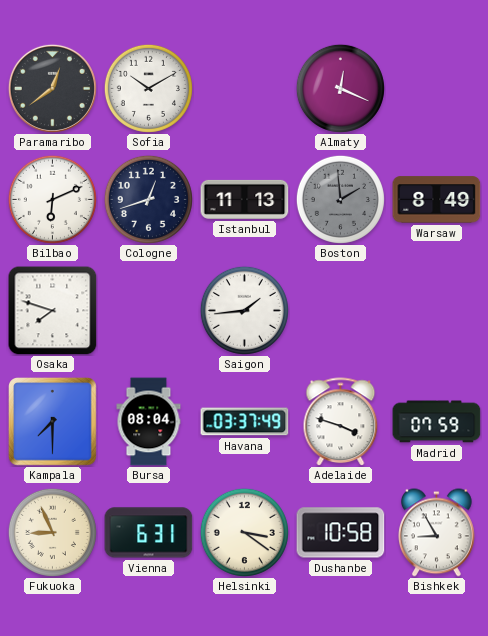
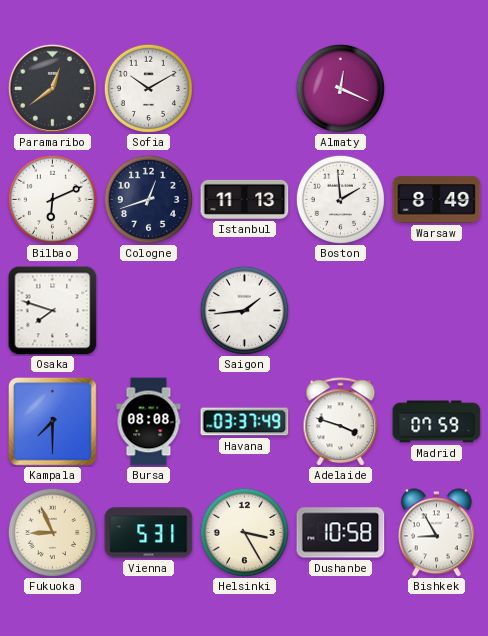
Boston dial: grey -> white (340, 199)
Bursa: 08:04 -> 08:08 (149, 422)
Vienna: 6:31 -> 5:31 (149, 533)
Helsinki: 3:21 -> 3:25 (244, 532)
